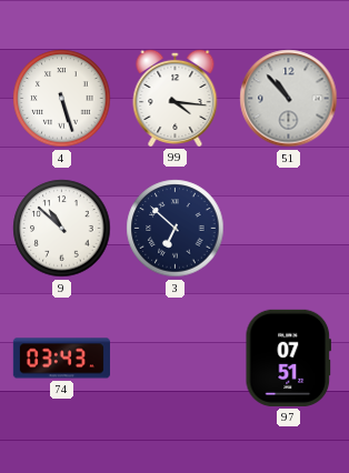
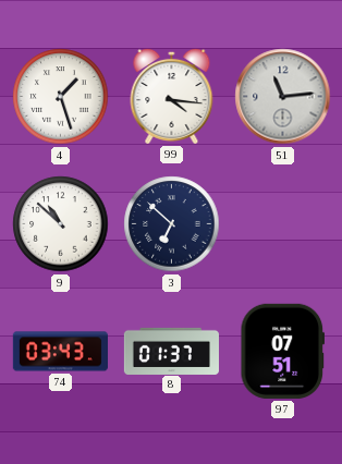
4: 5:27 -> 1:27 (61, 97)
51: 10:53 -> 11:14 (283, 97)
8: none -> 01:37 (171, 351)
